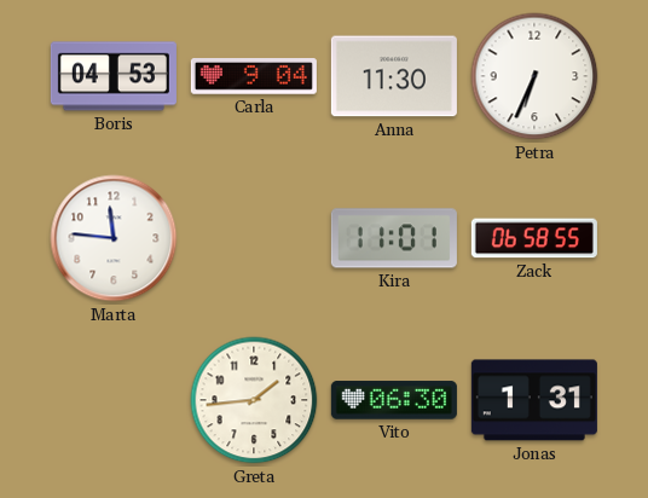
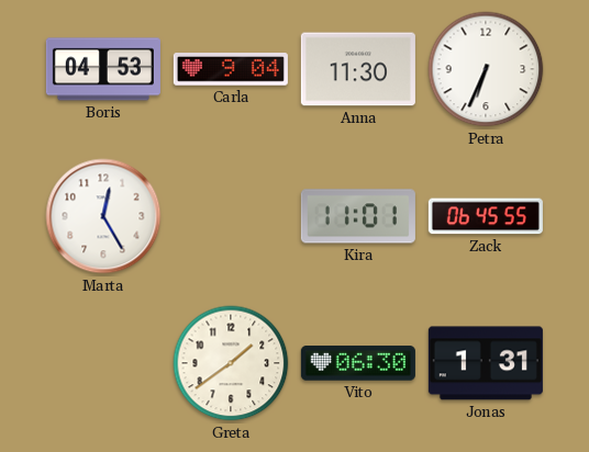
Marta: 11:46 -> 12:25 (103, 216)
Zack: 06:58 -> 06:45 (486, 216)
Greta: 1:44 -> 1:39 (231, 363)
